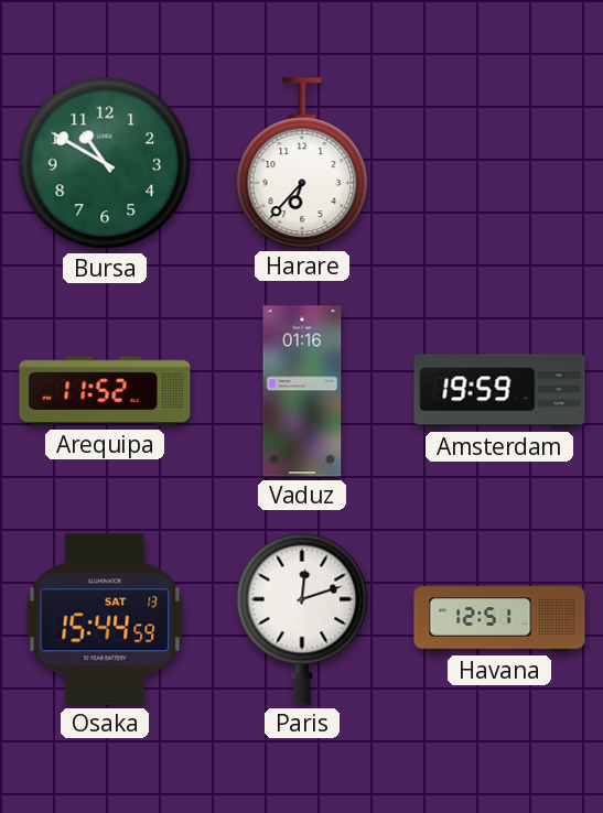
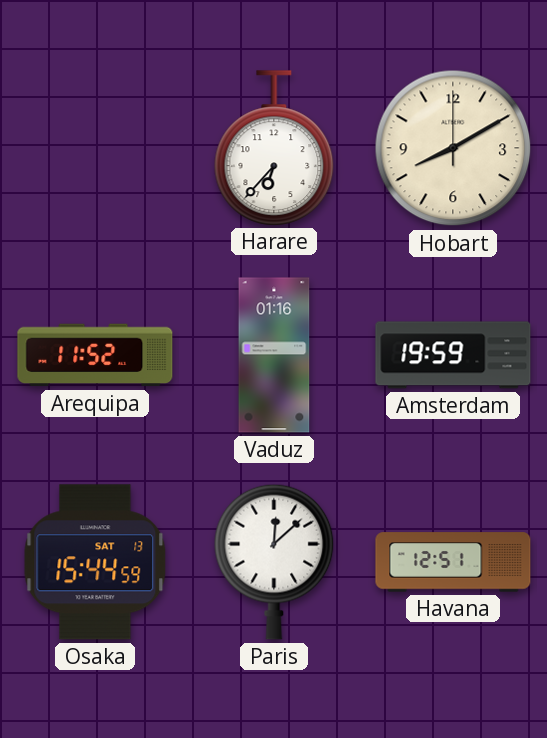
Bursa: 10:50 -> none (105, 163)
Hobart: none -> 8:10 (453, 148)
Paris: 12:12 -> 12:08 (274, 562)
